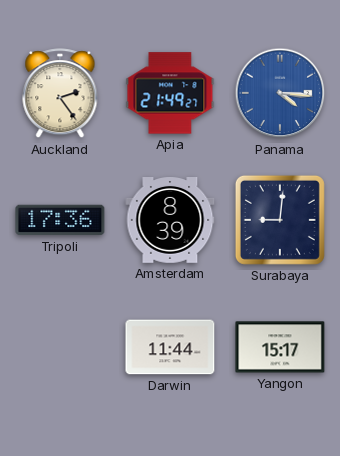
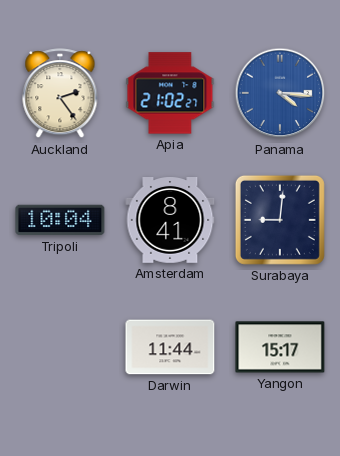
Apia: 21:49 -> 21:02 (170, 93)
Tripoli: 17:36 -> 10:04 (60, 220)
Amsterdam: 8:39 -> 8:41 (170, 221)
